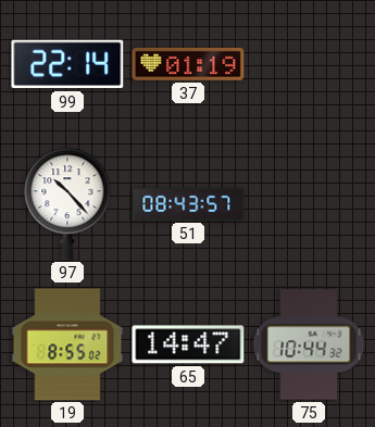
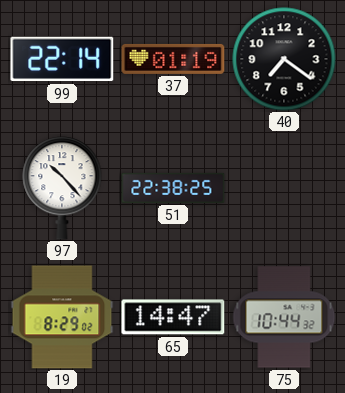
40: none -> 7:21 (284, 59)
51: 08:43 -> 22:38 (173, 188)
19: 8:55 -> 8:29 (62, 317)
